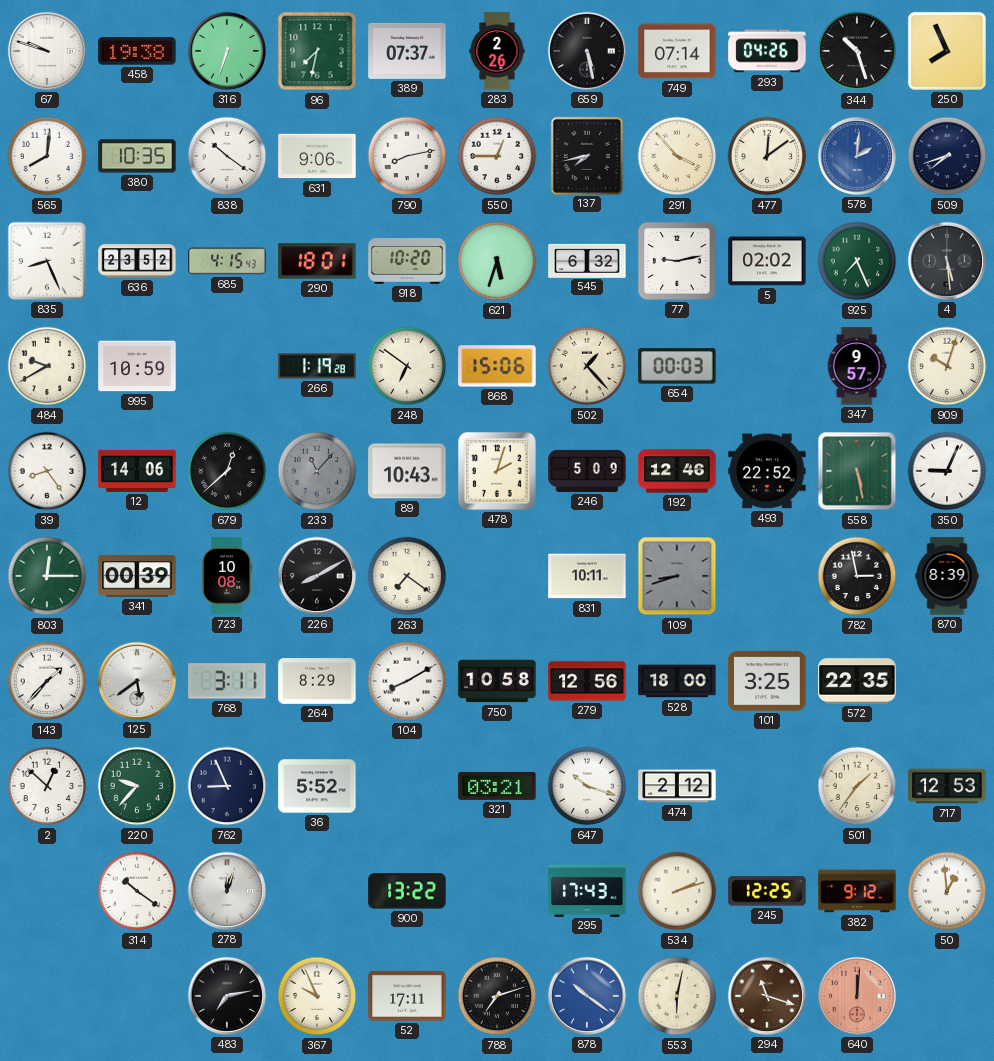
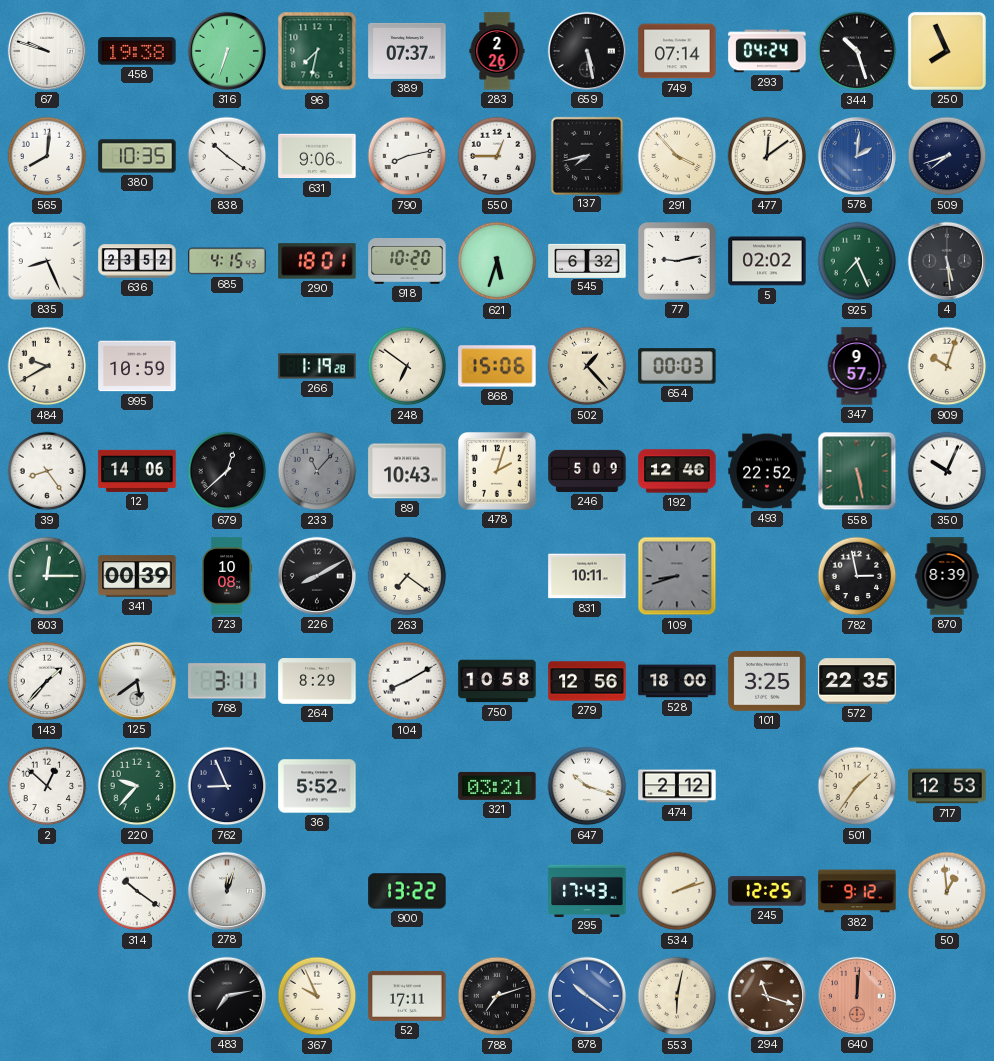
293: 04:26 -> 04:24 (767, 51)
350: 9:04 -> 10:04 (947, 471)
